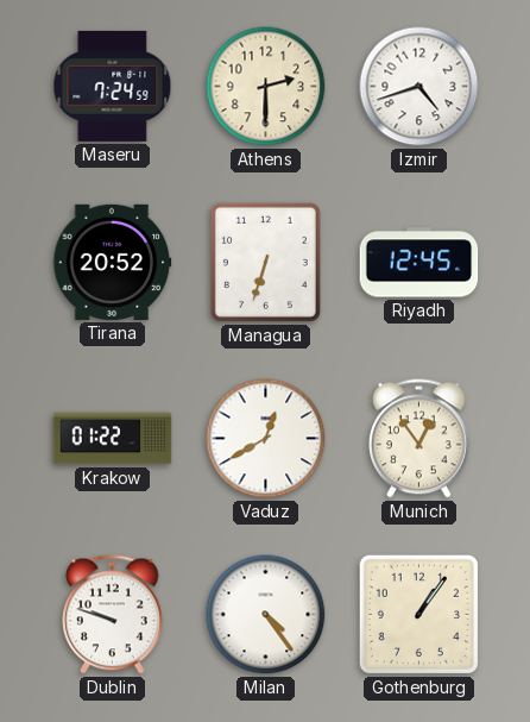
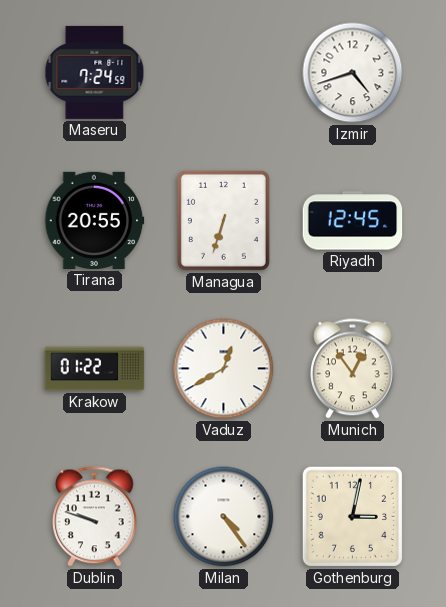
Athens: 2:30 -> none (266, 87)
Tirana: 20:52 -> 20:55 (95, 220)
Gothenburg: 1:06 -> 3:02 (352, 516)
